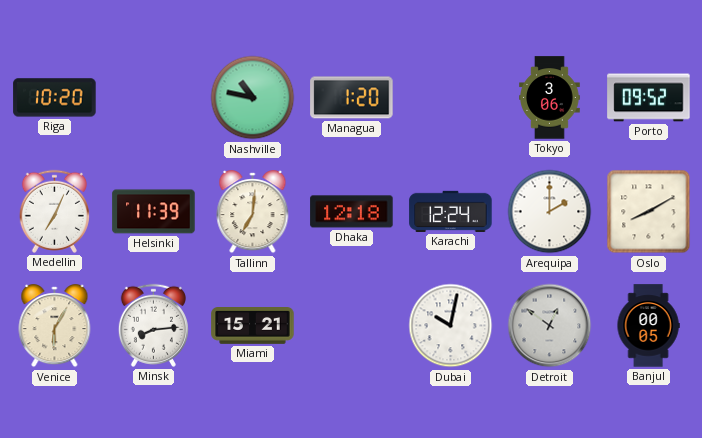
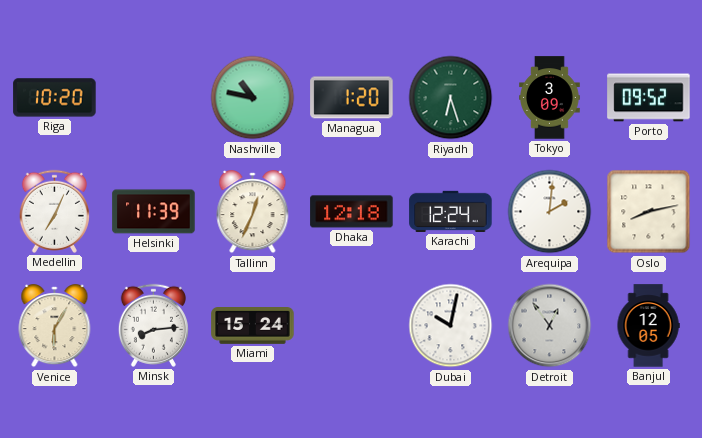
Riyadh: none -> 6:27 (451, 98)
Tokyo: 3:06 -> 3:09 (550, 98)
Tallinn: 7:01 -> 12:34 (253, 212)
Arequipa: 2:00 -> 2:01 (550, 212)
Oslo: 8:10 -> 8:13 (649, 212)
Miami: 15:21 -> 15:24 (253, 326)
Detroit: 12:51 -> 12:54 (550, 326)
Banjul: 00:05 -> 12:05 (648, 326)
